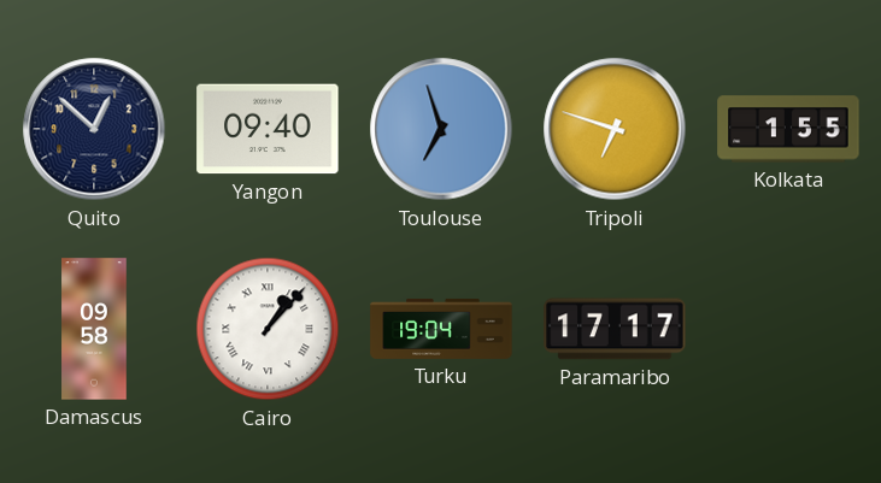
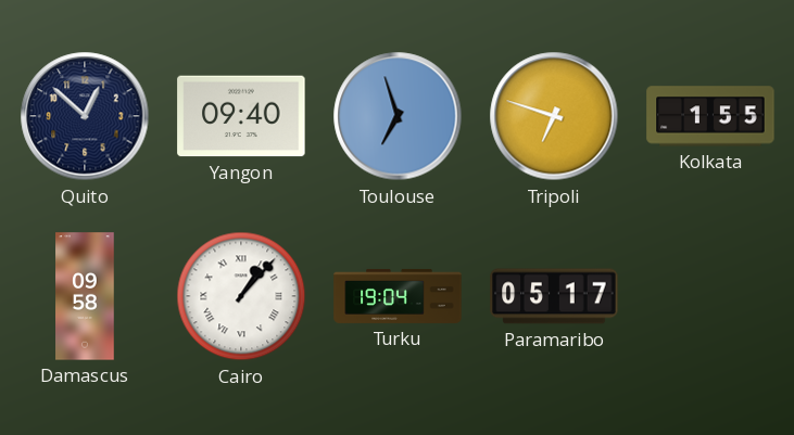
Paramaribo: 17:17 -> 05:17 (554, 296)
